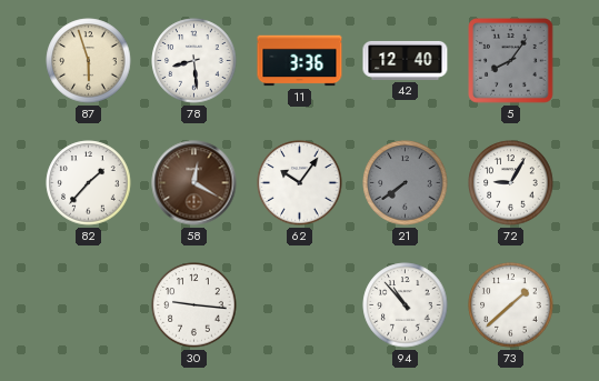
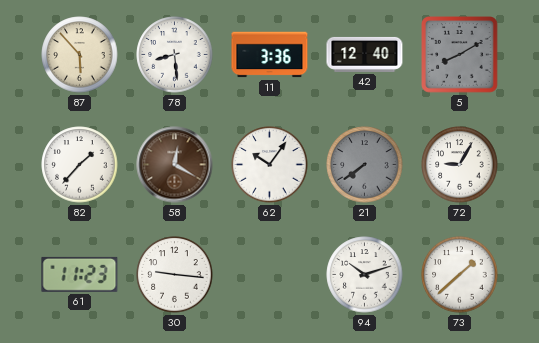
87: 5:57 -> 5:53 (80, 55)
5: 8:06 -> 8:10 (460, 55)
61: none -> 11:23 (80, 274)
94: 10:53 -> 10:12 (365, 275)
